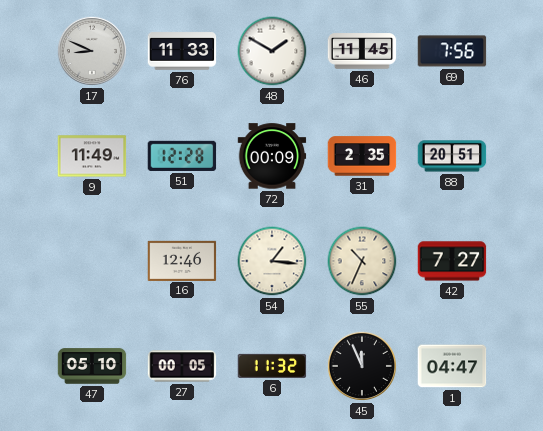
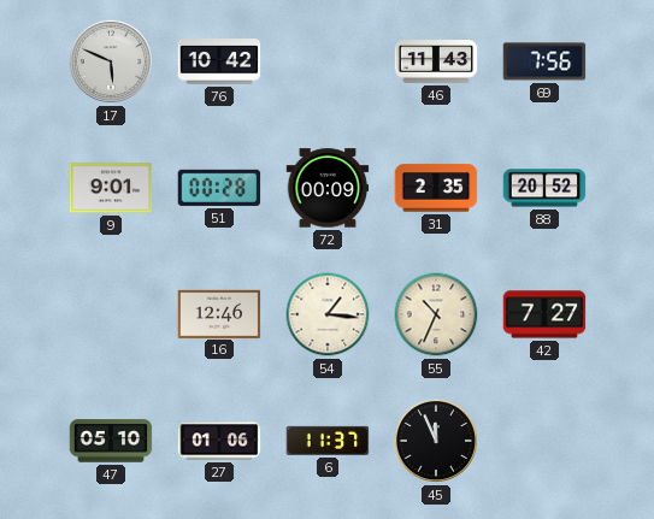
17: 8:49 -> 5:49 (111, 61)
76: 11:33 -> 10:42 (219, 61)
48: 1:50 -> none (272, 51)
46: 11:45 -> 11:43 (436, 61)
9: 11:49 -> 9:01 (111, 188)
51: 12:28 -> 00:28 (219, 188)
88: 20:51 -> 20:52 (544, 188)
27: 00:05 -> 01:06 (219, 441)
6: 11:32 -> 11:37 (328, 441)
1: 04:47 -> none (452, 366)
